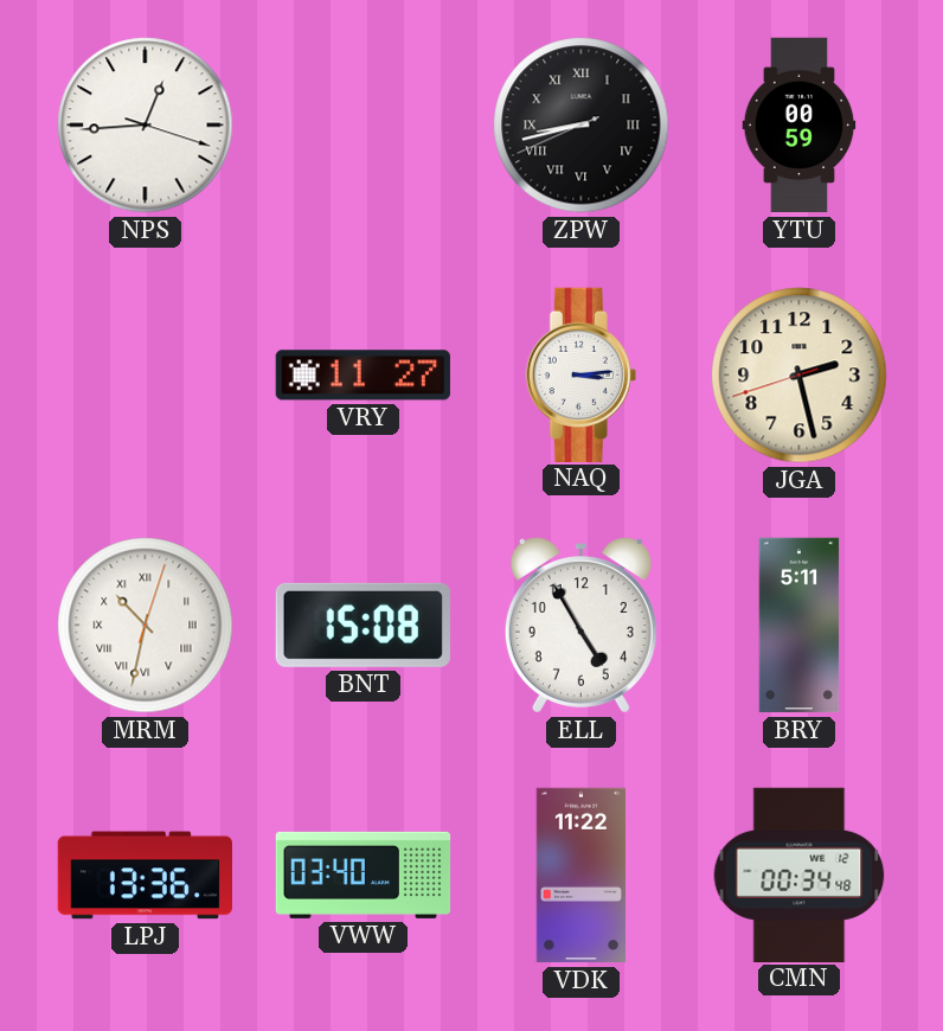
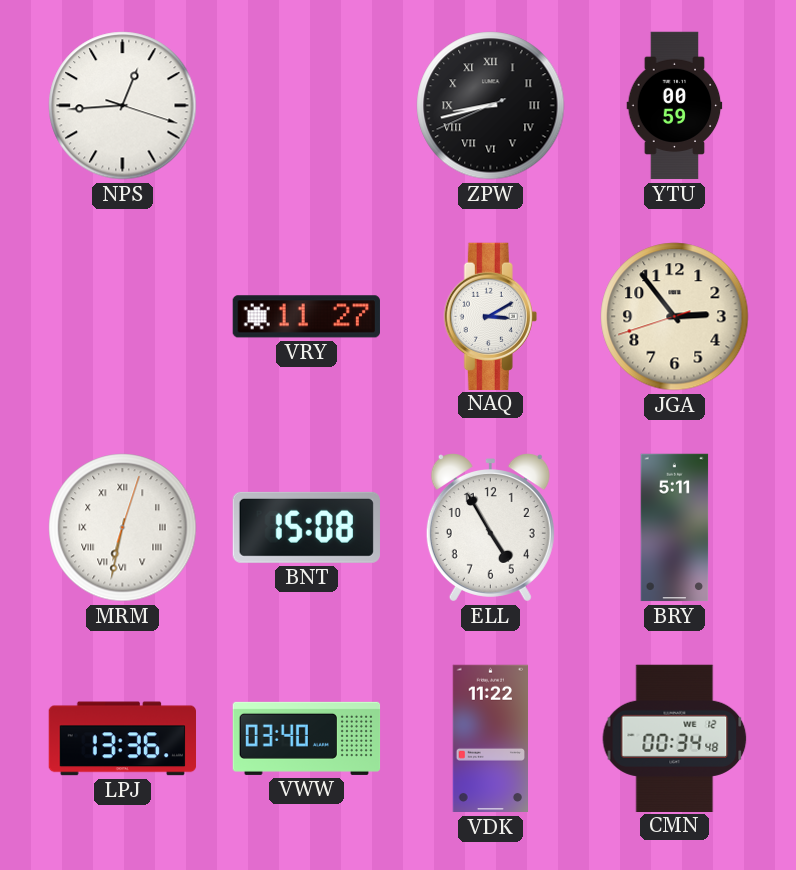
NAQ: 3:14 -> 3:10 (490, 316)
JGA: 2:27 -> 2:53 (675, 317)
MRM: 10:32 -> 6:32 (123, 528)
